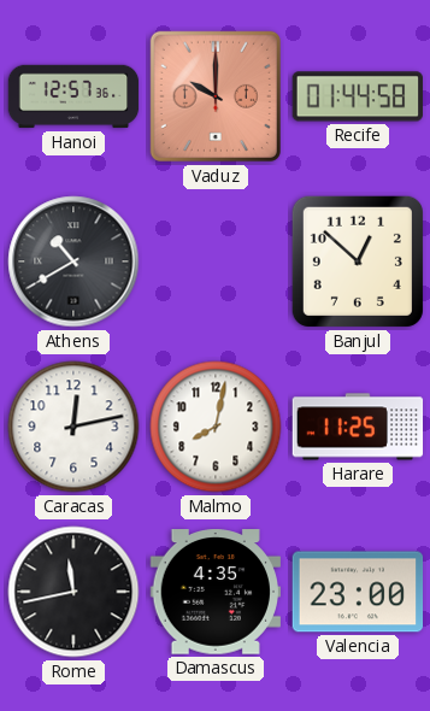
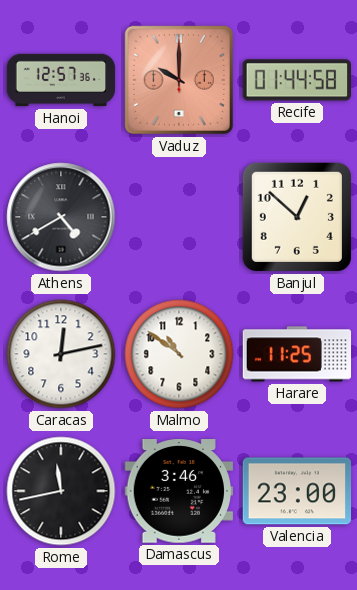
Athens: 10:40 -> 4:40 (61, 217)
Malmo: 8:02 -> 10:51 (179, 354)
Damascus: 4:35 -> 3:46 (178, 491)
